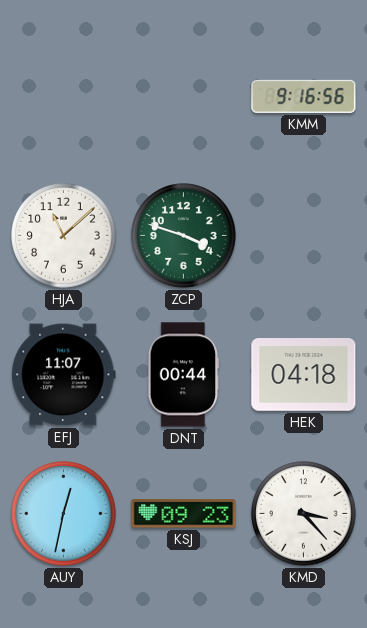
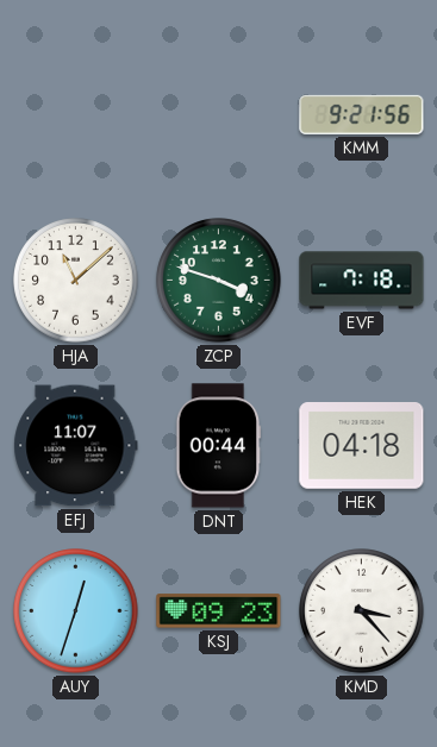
KMM: 9:16 -> 9:21 (362, 114)
EVF: none -> 7:18 (362, 281)
AUY: 12:32 -> 12:33 (76, 611)
